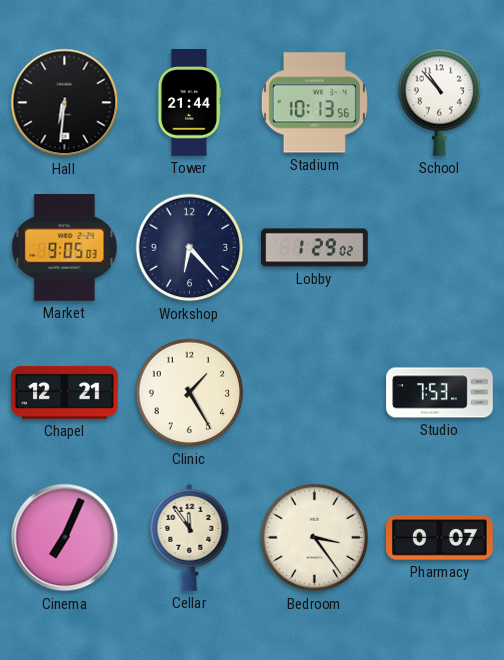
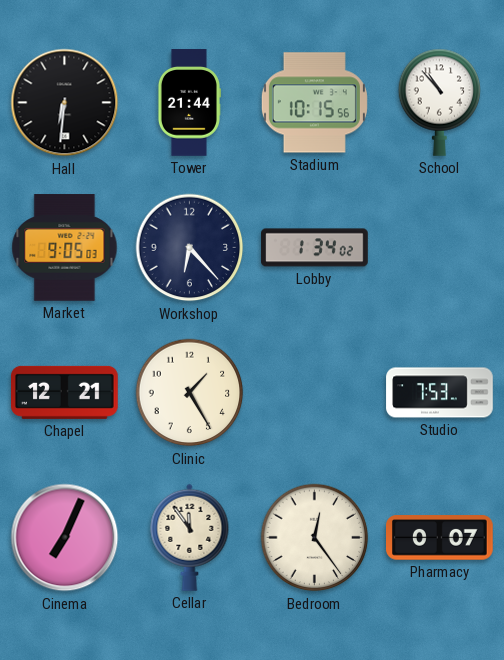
Stadium: 10:13 -> 10:15 (314, 103)
Lobby: 1:29 -> 1:34 (315, 248)
Bedroom: 3:24 -> 12:24 (315, 538)
